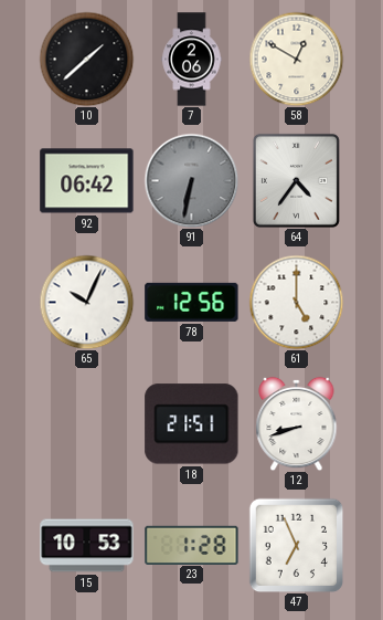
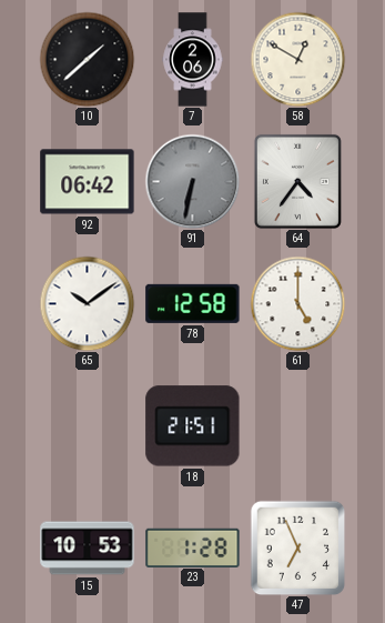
65: 10:04 -> 10:09 (87, 303)
78: 12:56 -> 12:58 (193, 303)
12: 8:42 -> none (297, 423)
